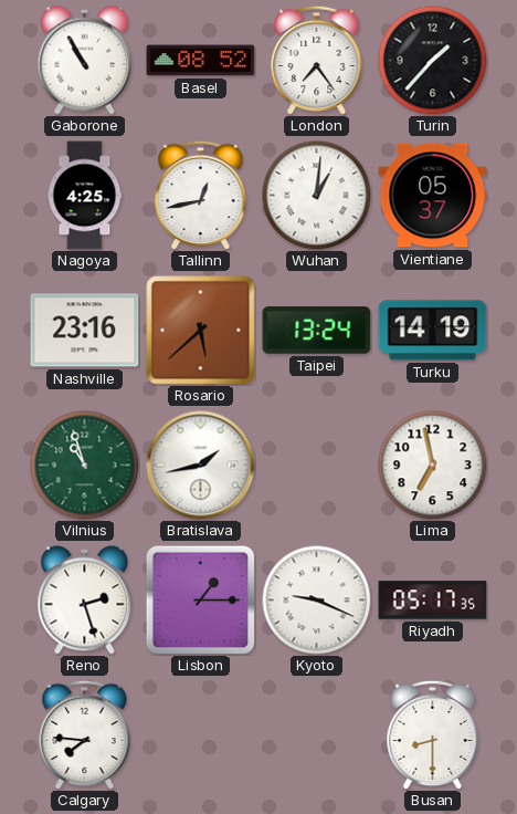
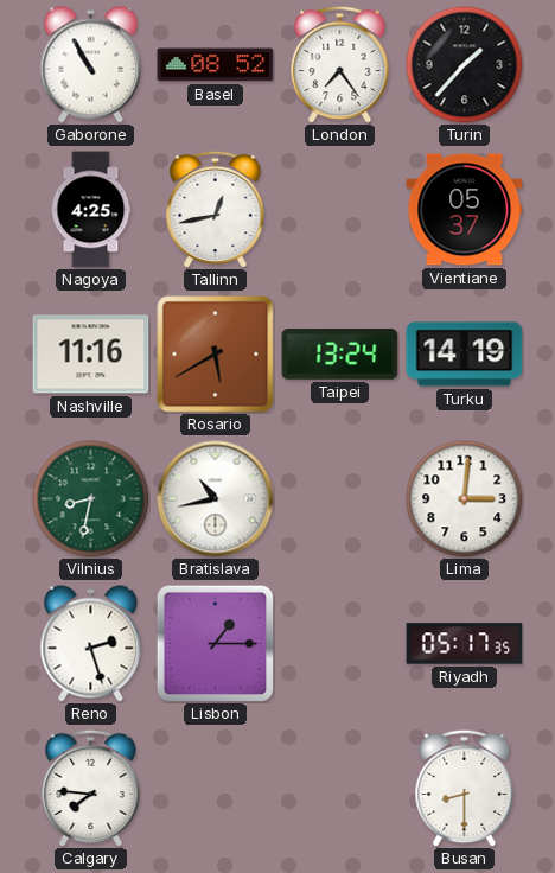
Wuhan: 1:01 -> none (317, 196)
Nashville: 23:16 -> 11:16 (91, 355)
Rosario: 5:38 -> 5:40 (216, 355)
Vilnius: 10:57 -> 8:32 (91, 499)
Bratislava: 1:43 -> 10:43 (216, 499)
Lima: 6:58 -> 3:01 (465, 499)
Kyoto: 9:19 -> none (317, 601)
